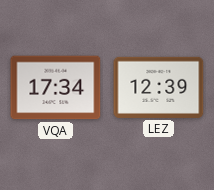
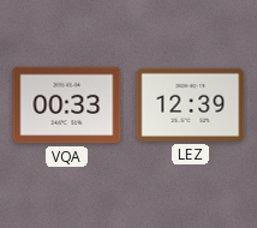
VQA: 17:34 -> 00:33 (67, 106)
